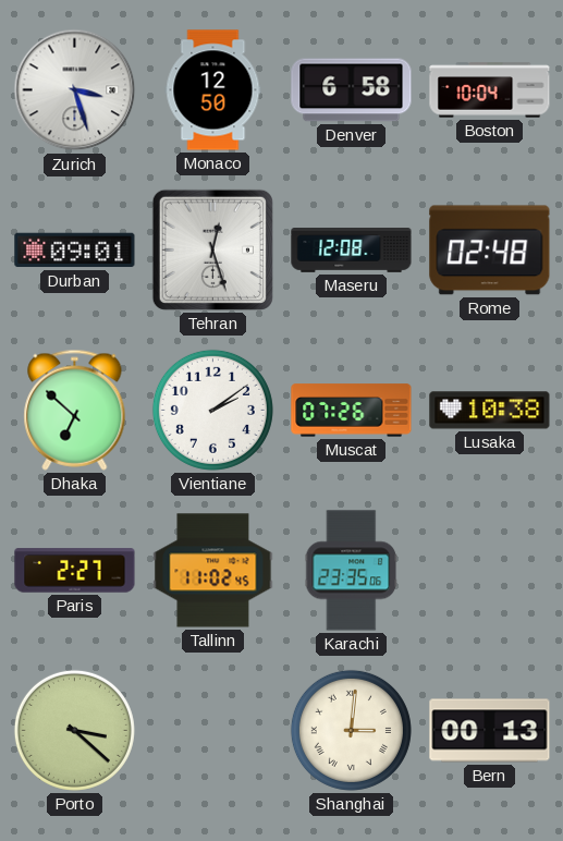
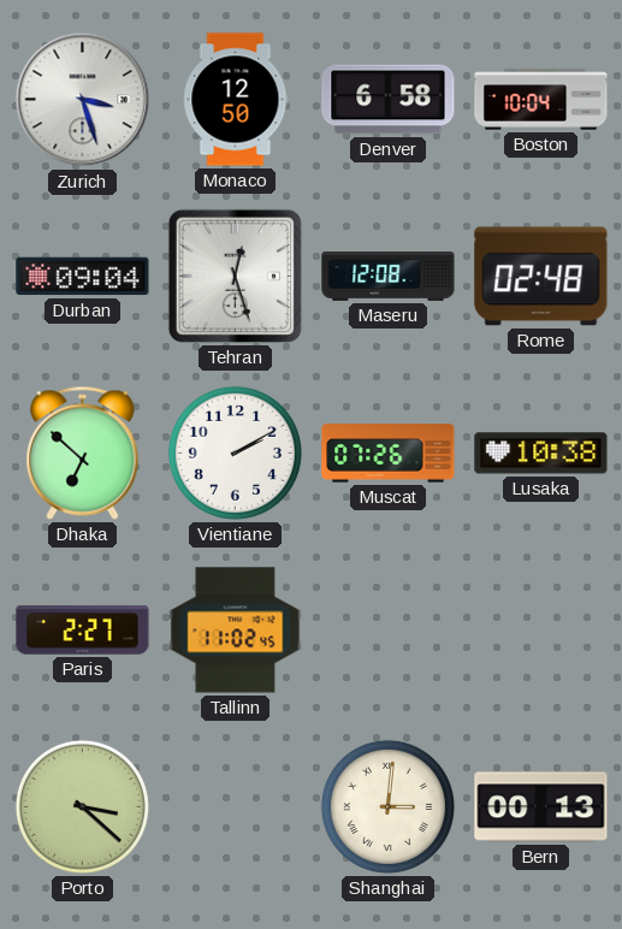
Durban: 09:01 -> 09:04 (83, 277)
Vientiane: 2:09 -> 2:10 (235, 452)
Karachi: 23:35 -> none (352, 571)
